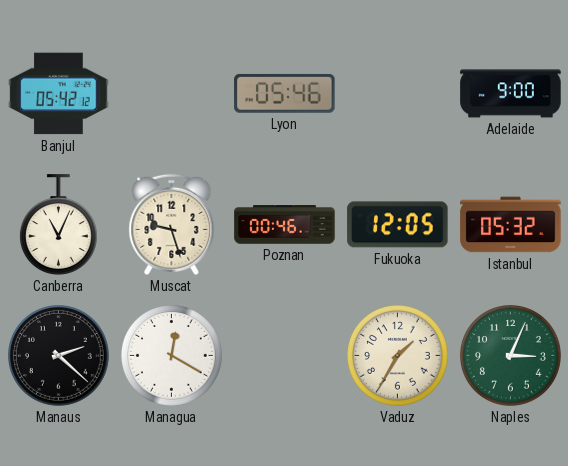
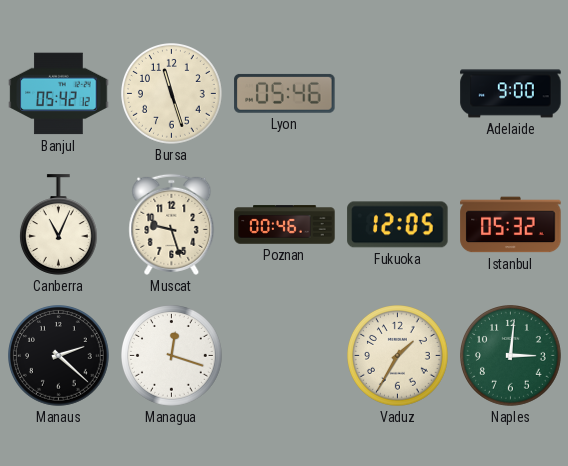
Bursa: none -> 11:27 (172, 94)
Managua: 12:20 -> 12:18 (172, 356)
Naples: 3:04 -> 3:01 (511, 356)
